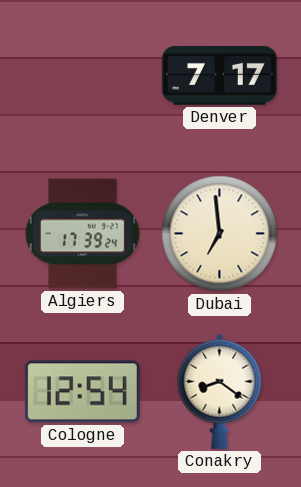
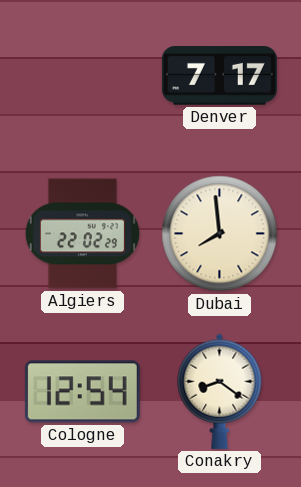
Algiers: 17:39 -> 22:02 (82, 234)
Dubai: 6:59 -> 7:59 (220, 234)
